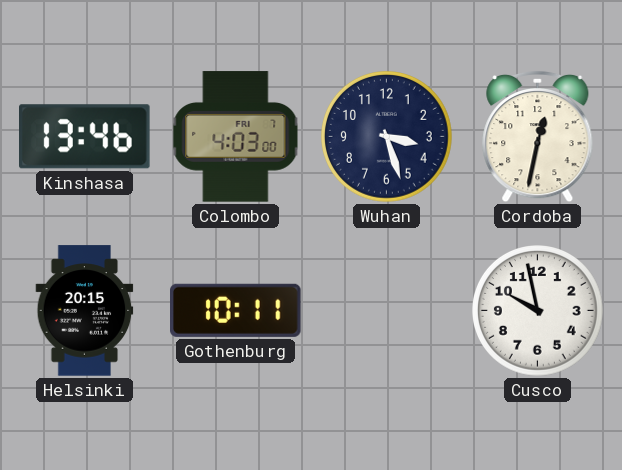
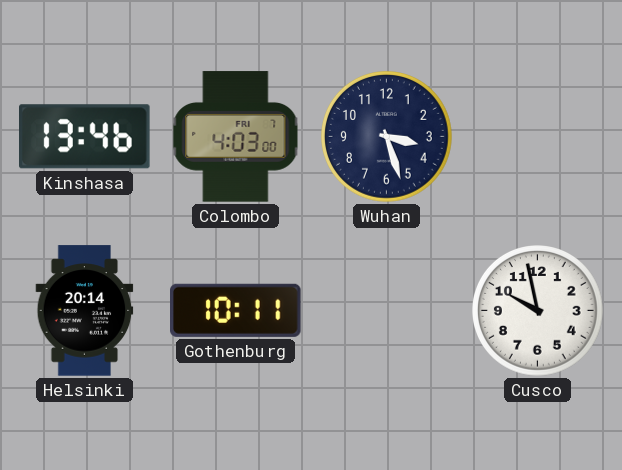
Cordoba: 12:32 -> none (538, 137)
Helsinki: 20:15 -> 20:14 (85, 311)
